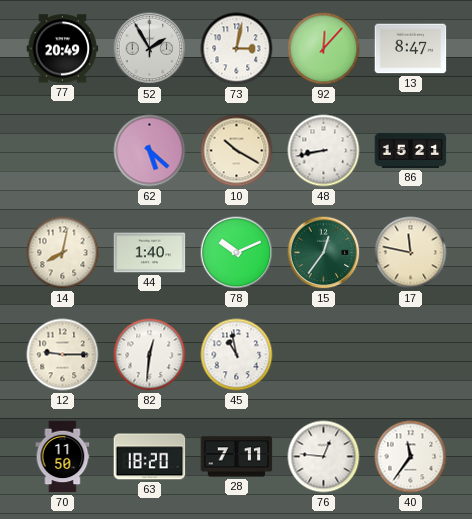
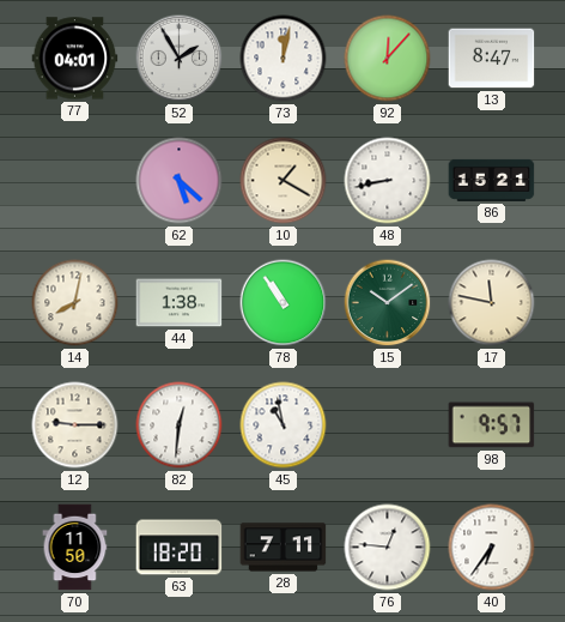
77: 20:49 -> 04:01 (75, 59)
73: 3:02 -> 12:02 (284, 59)
10: 10:20 -> 1:20 (284, 181)
44: 1:40 -> 1:38 (180, 303)
78: 10:11 -> 10:54 (284, 303)
15: 12:36 -> 10:09 (388, 303)
98: none -> 9:57 (492, 425)
40: 11:36 -> 6:36 (492, 548)
